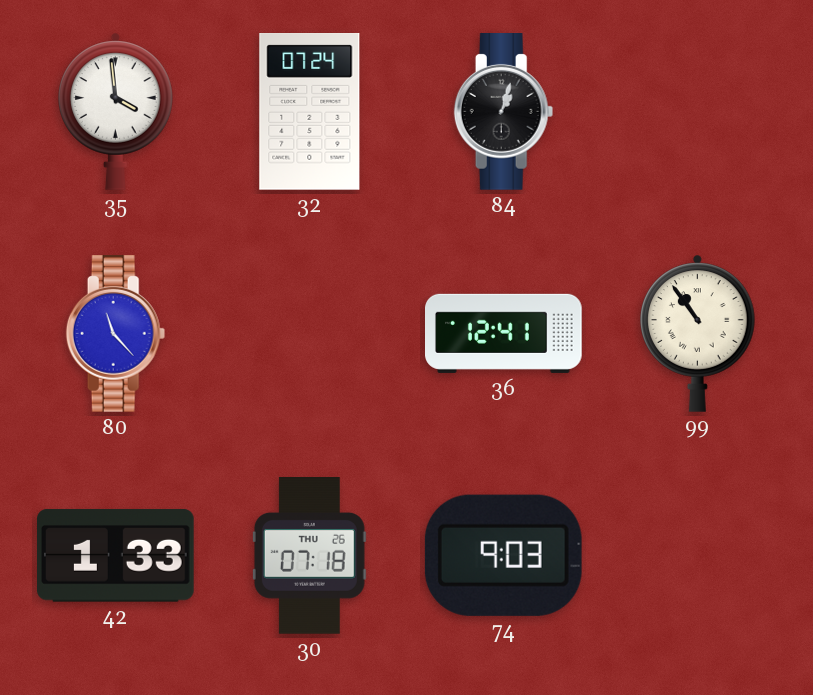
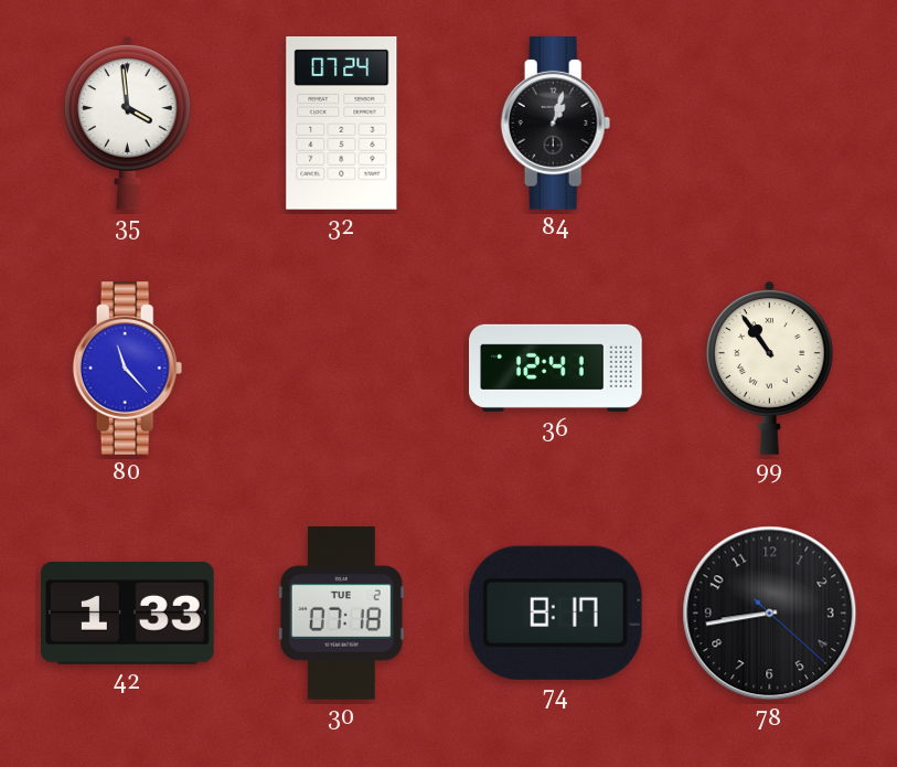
30 date: THU 26 -> TUE 2 (341, 614)
74: 9:03 -> 8:17 (555, 612)
78: none -> 8:43 (770, 614)
